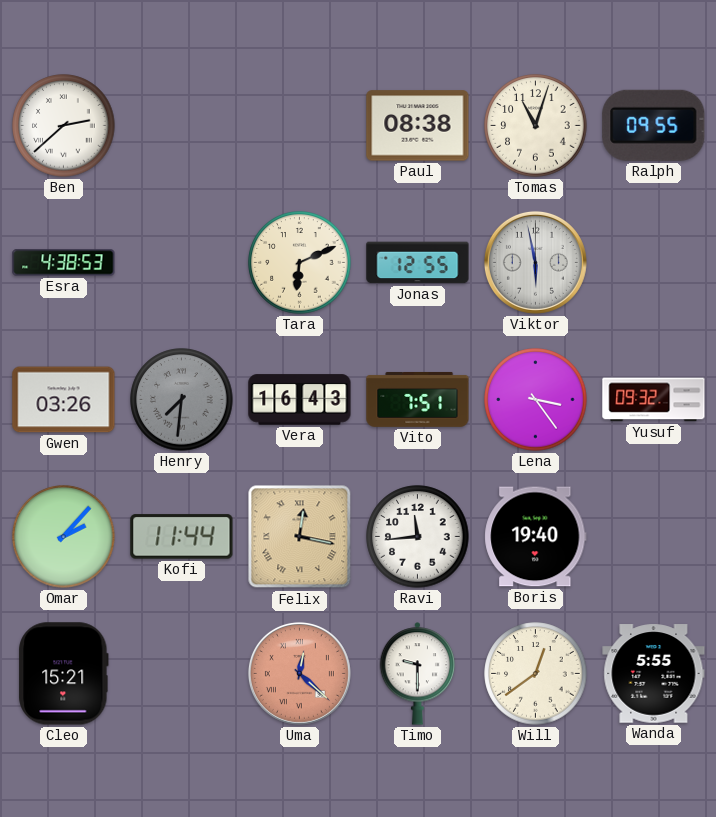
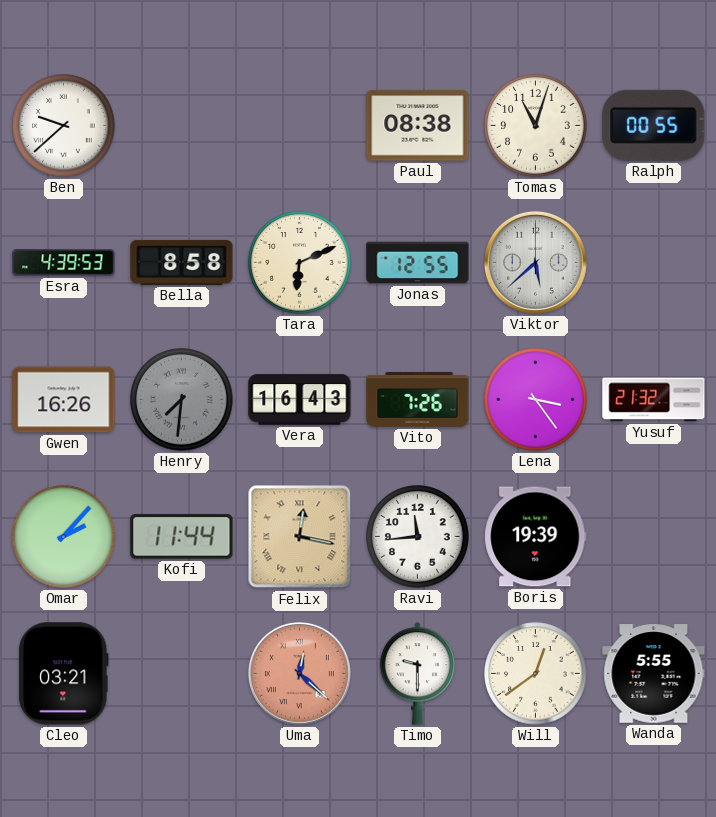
Ben: 2:38 -> 9:38 (64, 126)
Ralph: 09:55 -> 00:55 (654, 125)
Esra: 4:38 -> 4:39 (64, 263)
Bella: none -> 8:58 (182, 262)
Viktor: 5:58 -> 5:38 (535, 262)
Gwen: 03:26 -> 16:26 (64, 400)
Vito: 7:51 -> 7:26 (418, 400)
Yusuf: 09:32 -> 21:32 (654, 400)
Boris: 19:40 -> 19:39 (536, 537)
Cleo: 15:21 -> 03:21 (64, 674)
